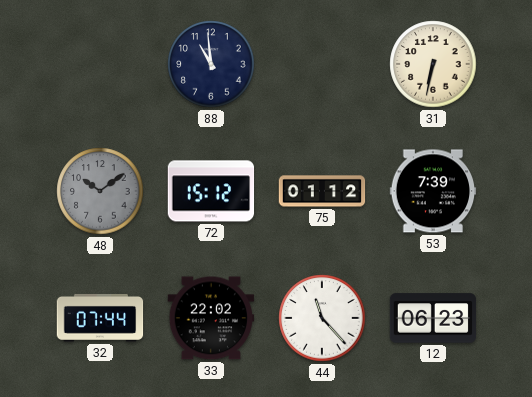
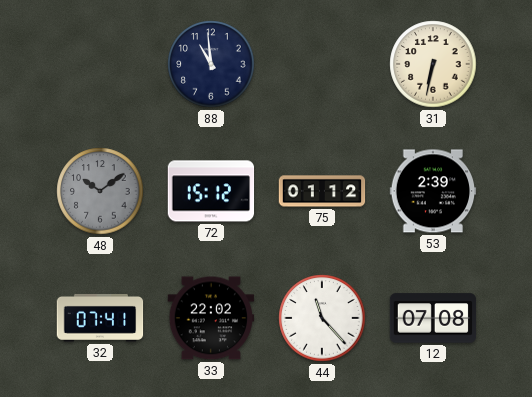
53: 7:39 -> 2:39 (433, 191)
32: 07:44 -> 07:41 (100, 318)
12: 06:23 -> 07:08 (433, 318)
